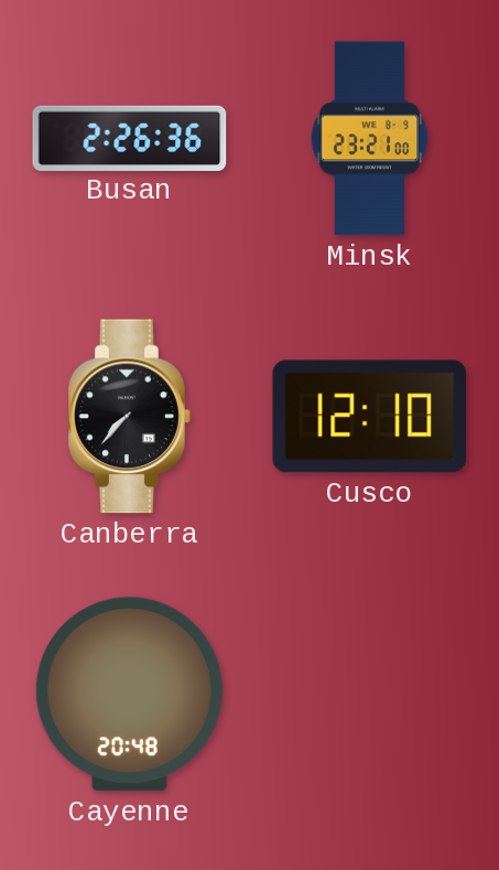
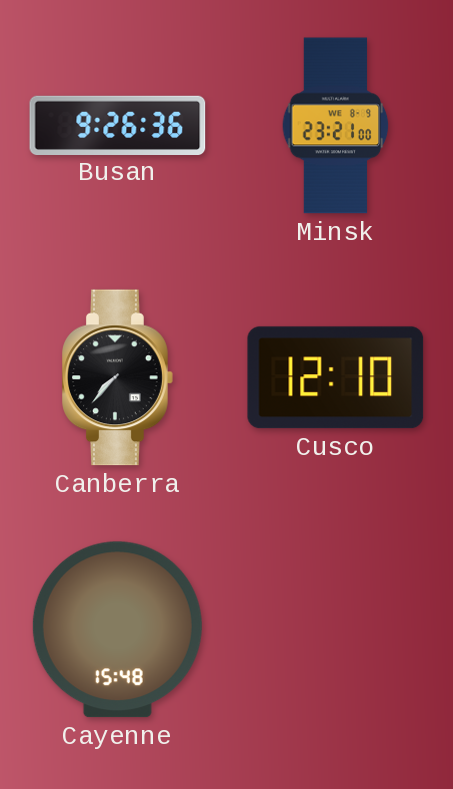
Busan: 2:26 -> 9:26 (118, 125)
Cayenne: 20:48 -> 15:48 (117, 630)
